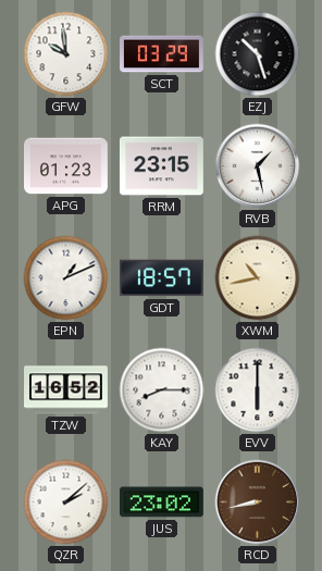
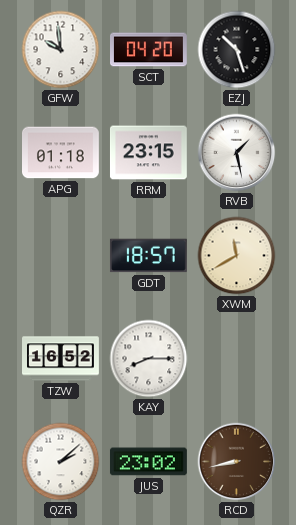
SCT: 03:29 -> 04:20 (149, 50)
APG: 01:23 -> 01:18 (61, 153)
EPN: 1:11 -> none (66, 278)
XWM: 10:43 -> 11:40 (237, 256)
EVV: 6:00 -> none (258, 390)
